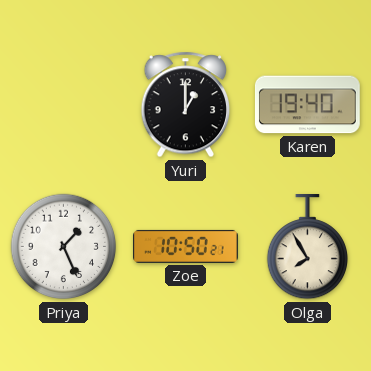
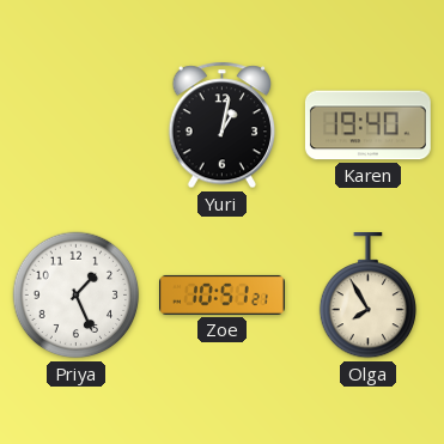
Yuri: 1:00 -> 1:02 (223, 126)
Zoe: 10:50 -> 10:51 (223, 294)
